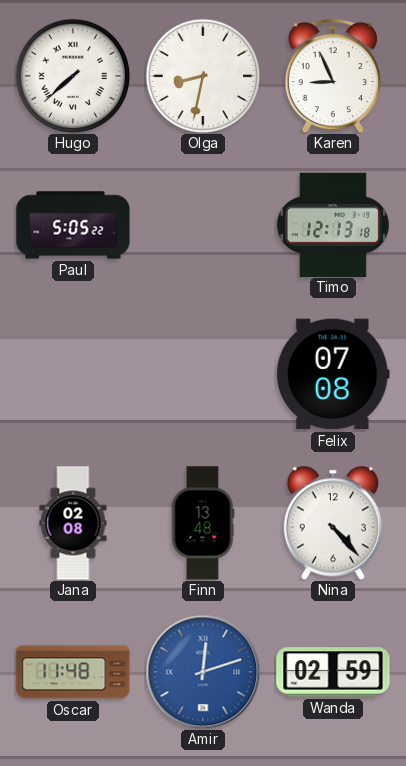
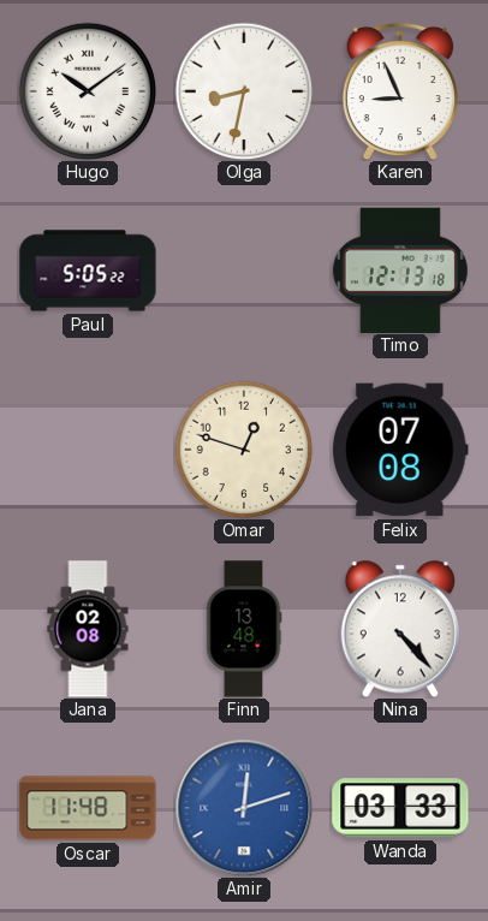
Hugo: 7:38 -> 10:09 (88, 91)
Omar: none -> 12:48 (244, 450)
Wanda: 02:59 -> 03:33 (400, 808)
